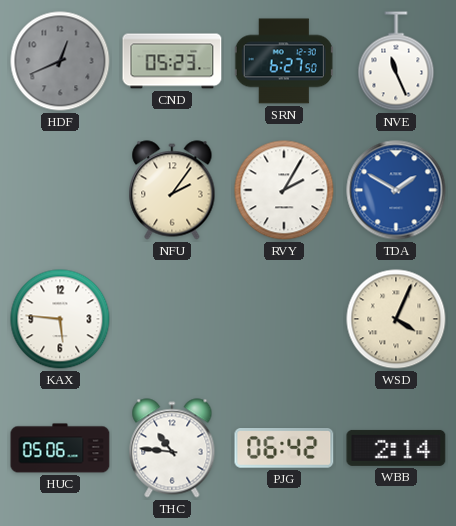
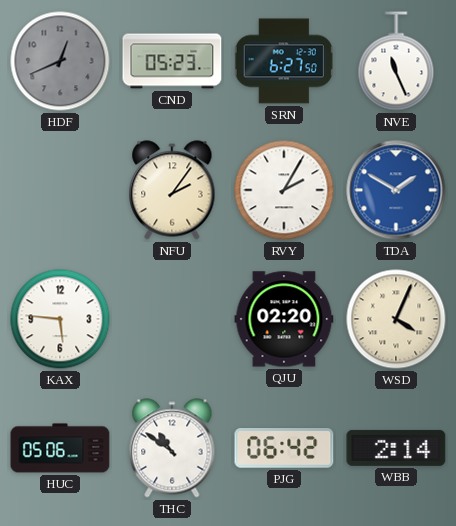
QJU: none -> 02:20 (284, 319)
THC: 10:46 -> 10:51 (172, 448)
